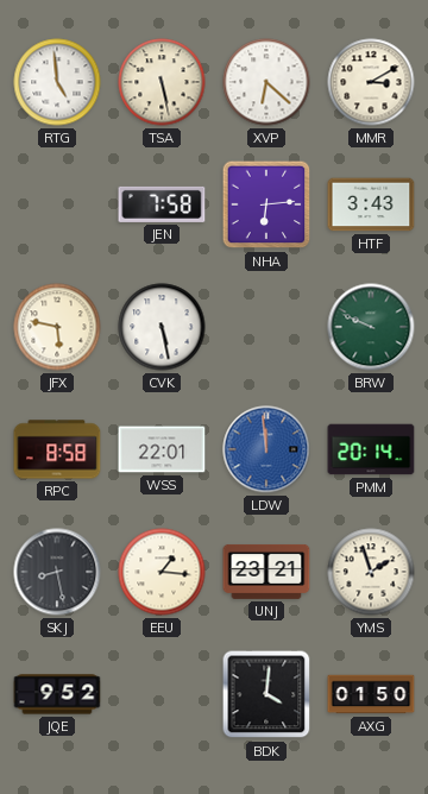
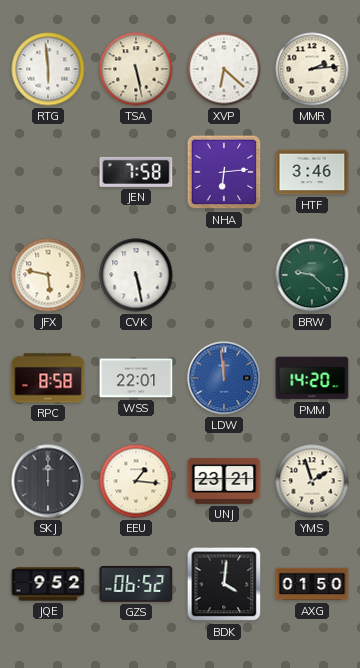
RTG: 4:59 -> 5:59 (48, 69)
MMR: 3:10 -> 2:14 (312, 69)
HTF: 3:43 -> 3:46 (312, 172)
BRW: 9:49 -> 9:22 (312, 275)
PMM: 20:14 -> 14:20 (312, 378)
SKJ: 8:28 -> 12:00 (48, 481)
GZS: none -> 06:52 (136, 584)
